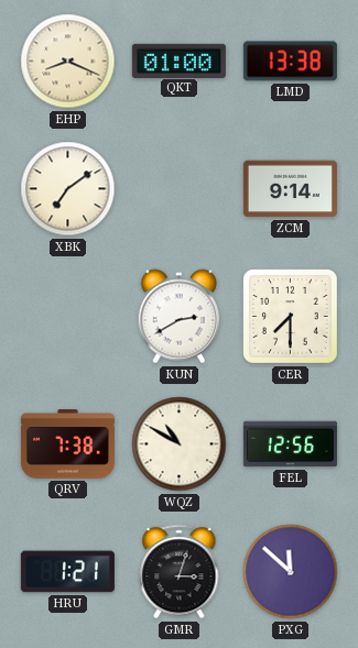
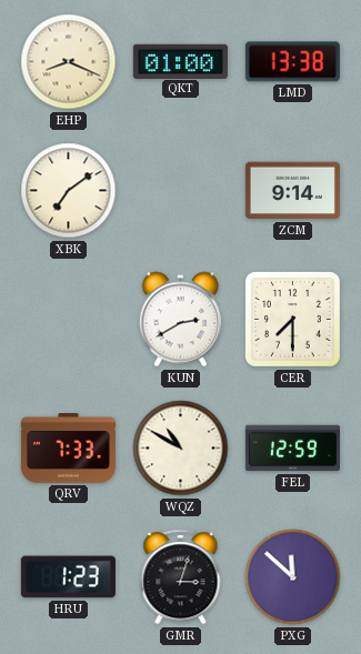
QRV: 7:38 -> 7:33 (68, 449)
FEL: 12:56 -> 12:59 (292, 449)
HRU: 1:21 -> 1:23 (68, 577)
